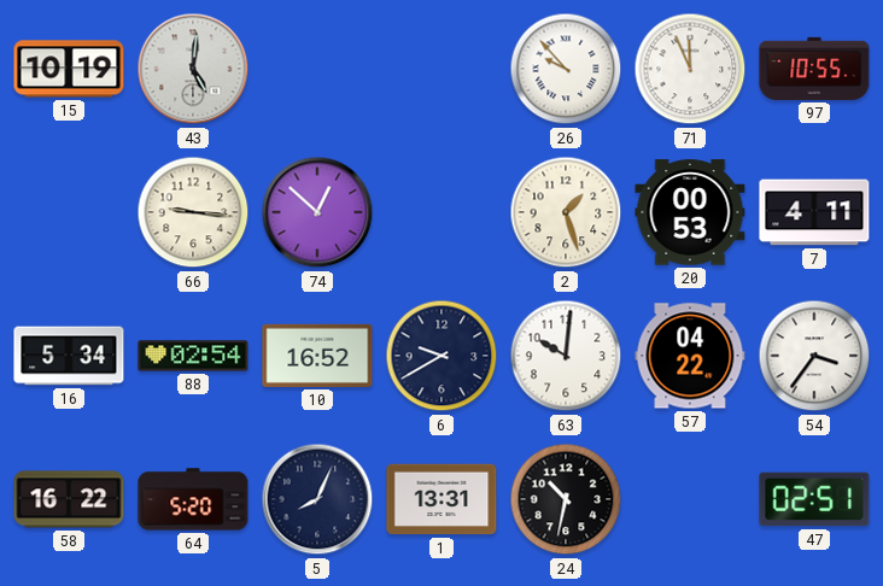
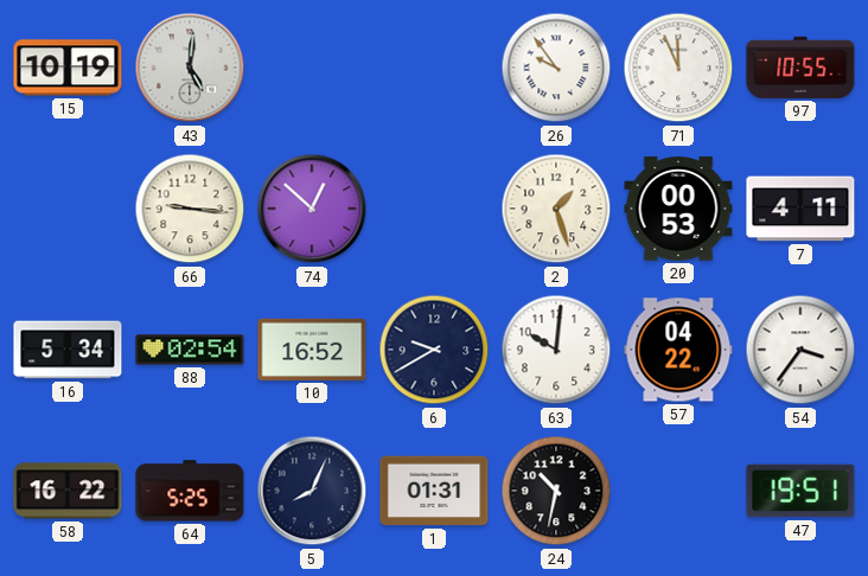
26: 9:53 -> 9:54 (556, 68)
64: 5:20 -> 5:25 (190, 491)
1: 13:31 -> 01:31 (434, 491)
47: 02:51 -> 19:51 (800, 491)
